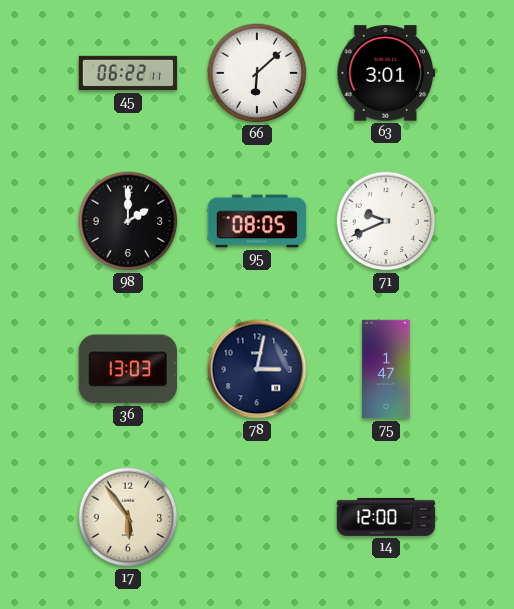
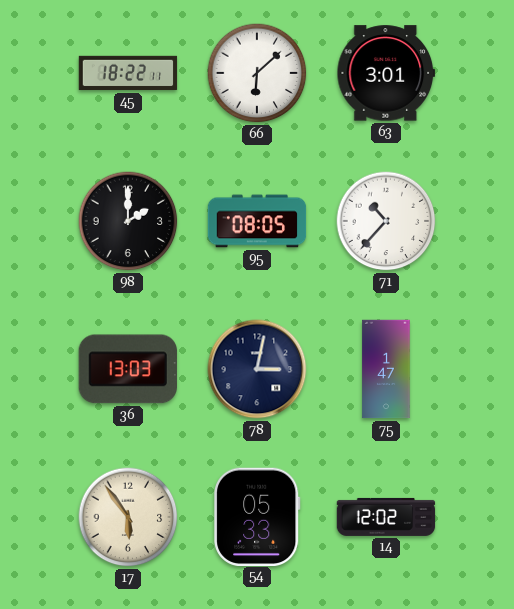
45: 06:22 -> 18:22 (128, 73)
71: 9:41 -> 10:37 (386, 221)
54: none -> 05:33 (257, 516)
14: 12:00 -> 12:02 (386, 517)
